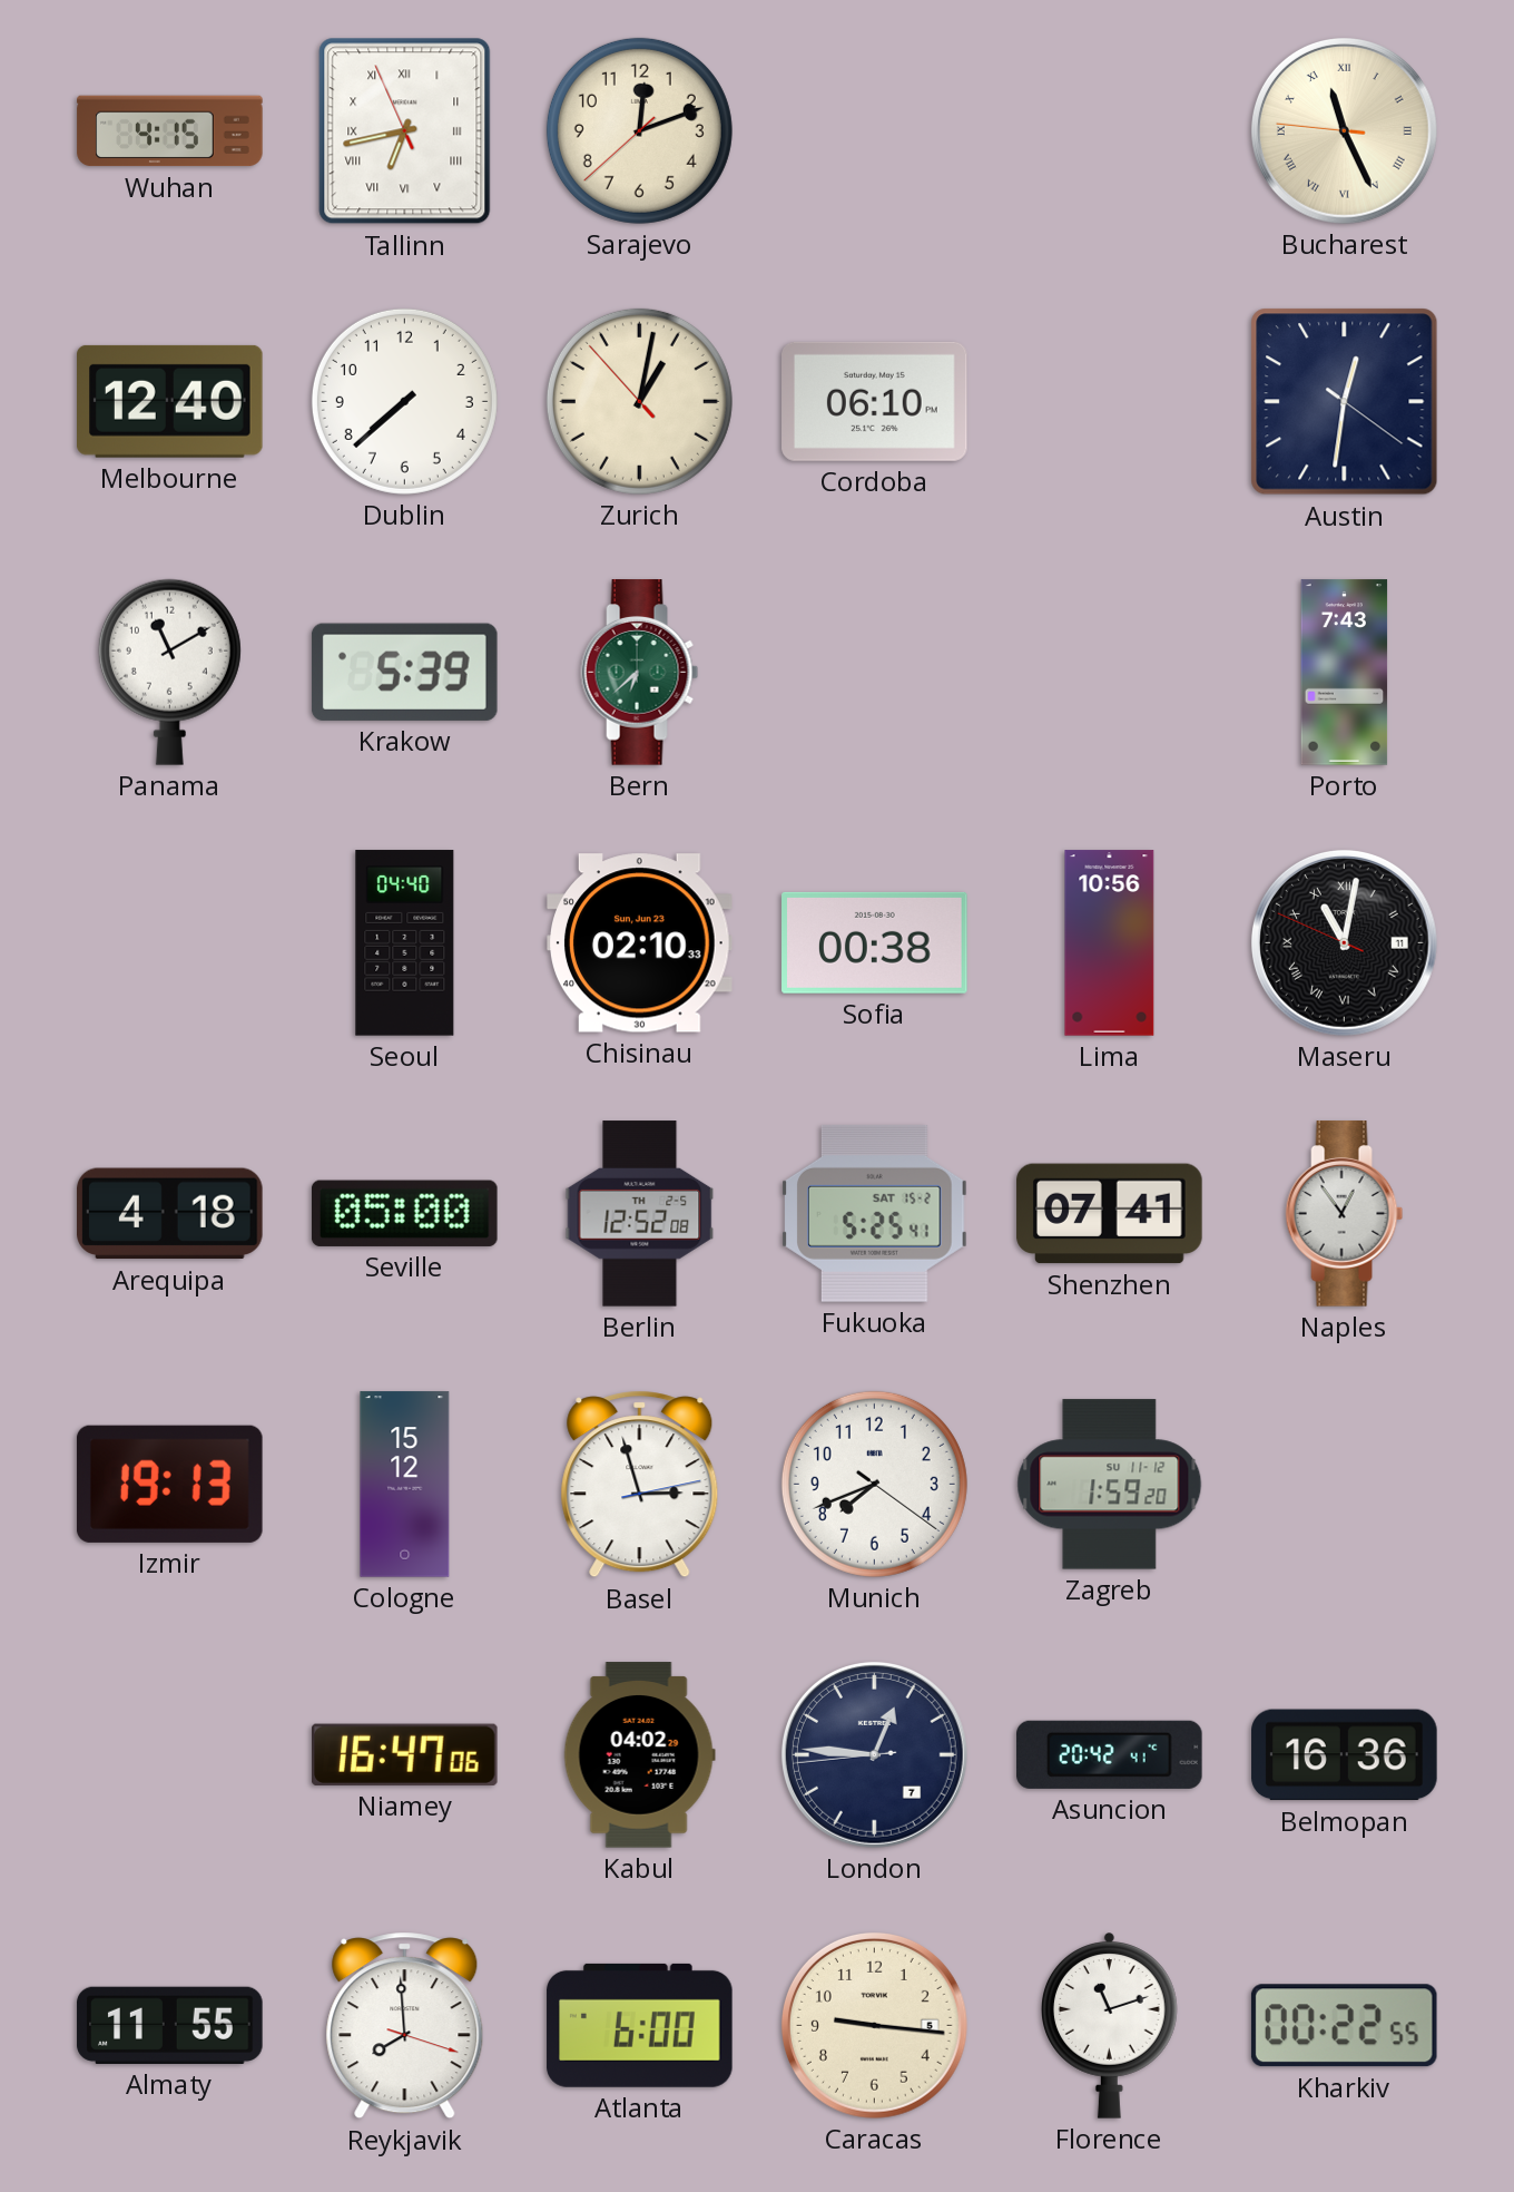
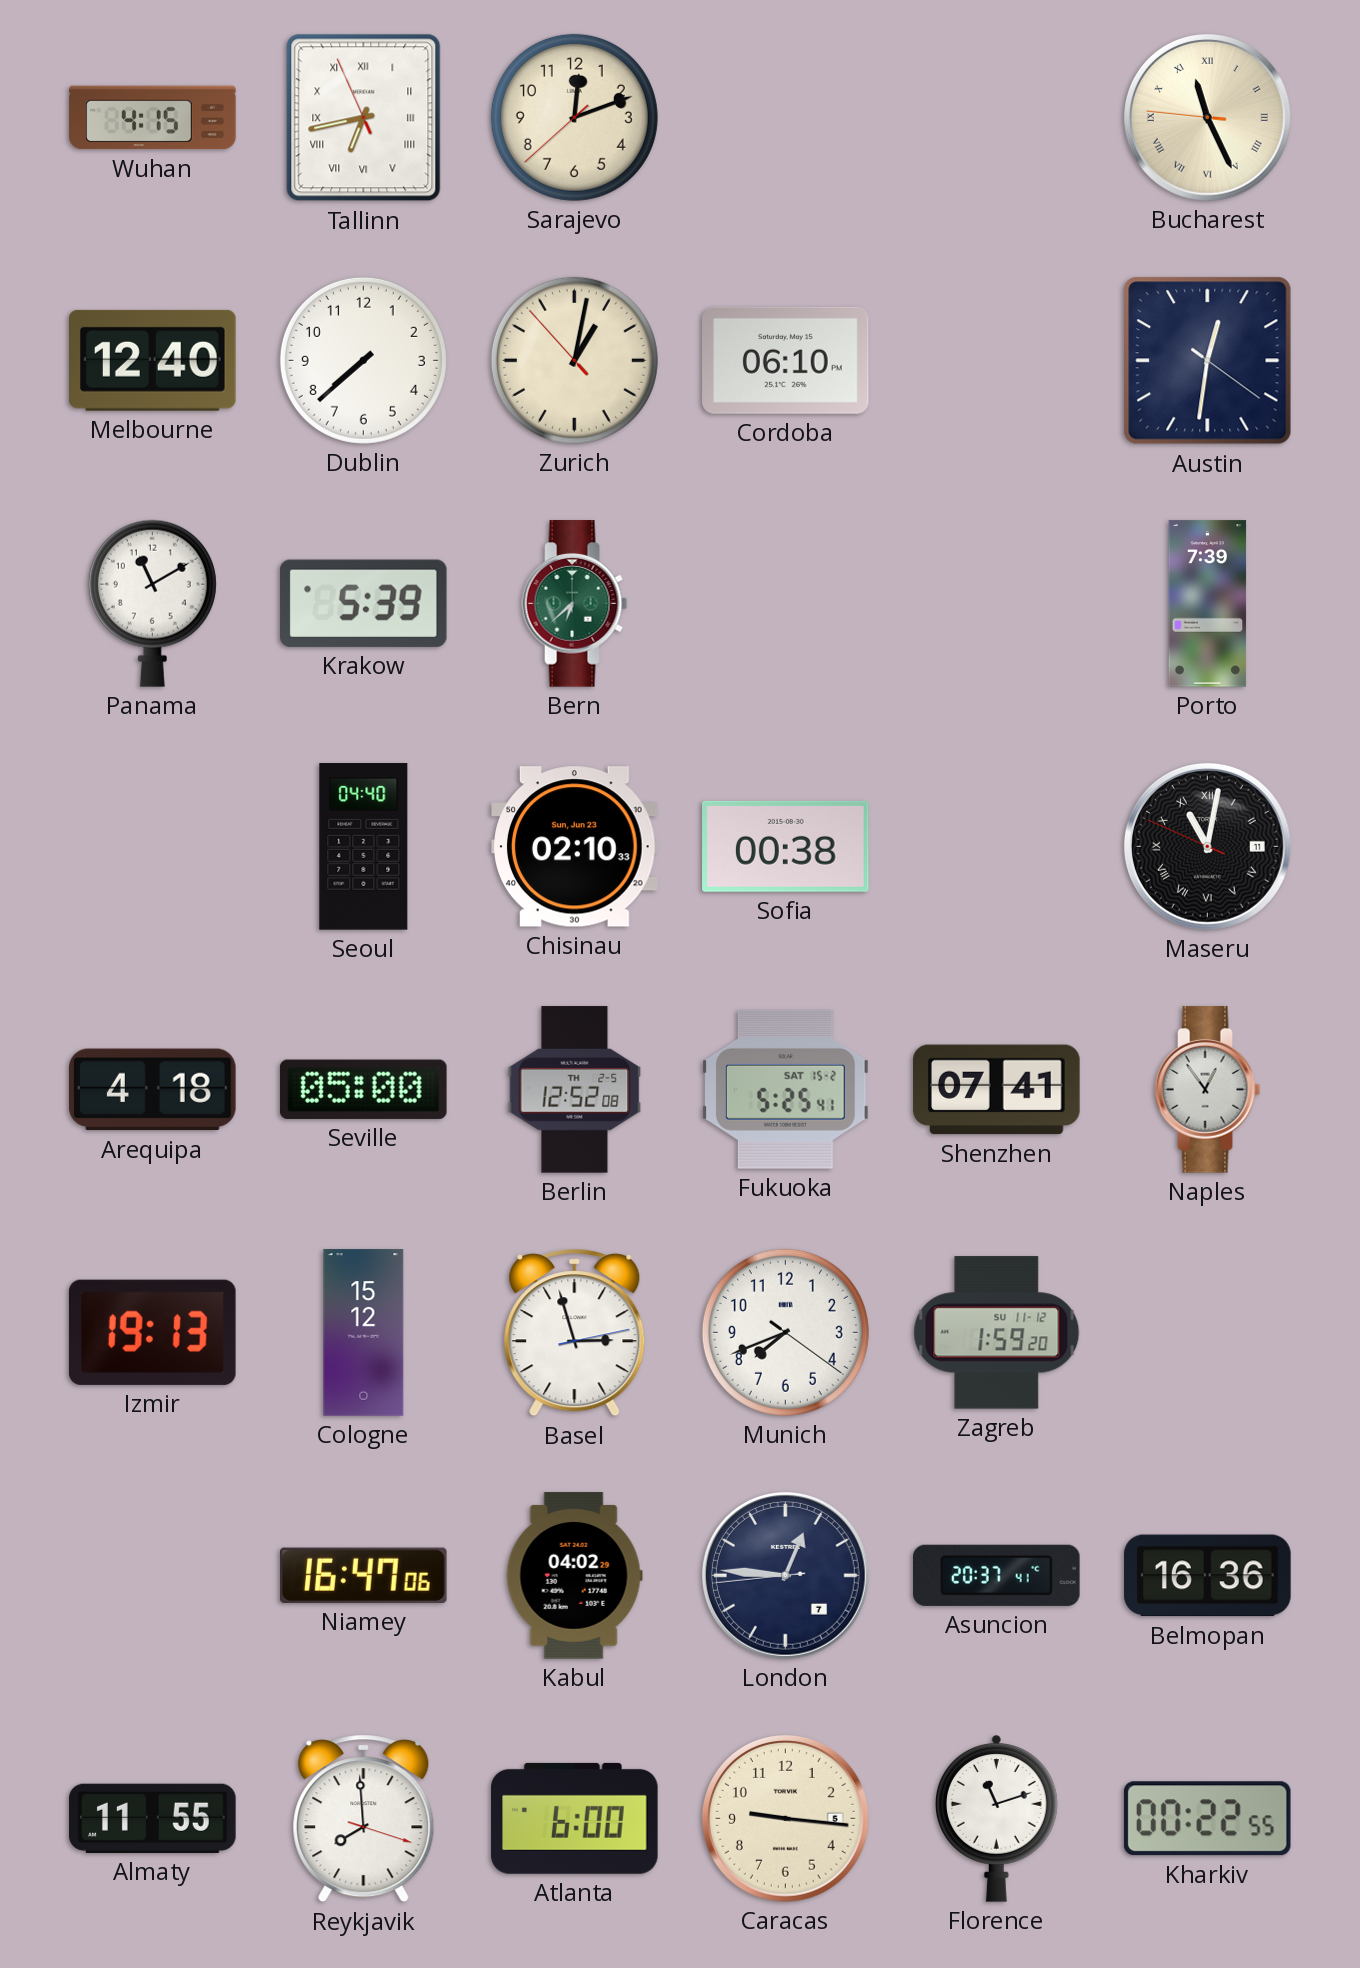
Porto: 7:43 -> 7:39 (1208, 604)
Lima: 10:56 -> none (1110, 943)
Asuncion: 20:42 -> 20:37 (997, 1575)
